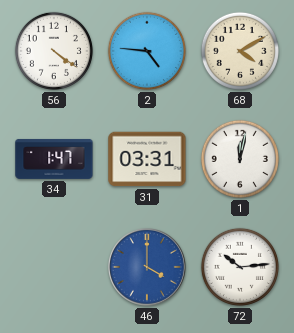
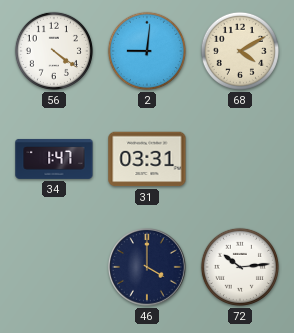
2: 4:46 -> 9:01 (147, 51)
1: 12:02 -> none (240, 159)
46 dial: blue -> navy (147, 267)
